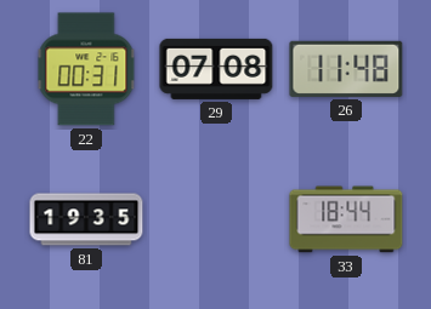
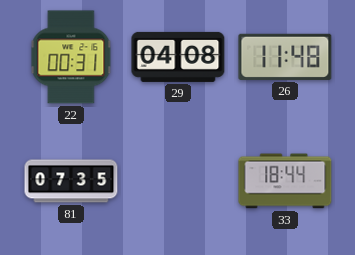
29: 07:08 -> 04:08 (178, 57)
81: 19:35 -> 07:35 (71, 181)
